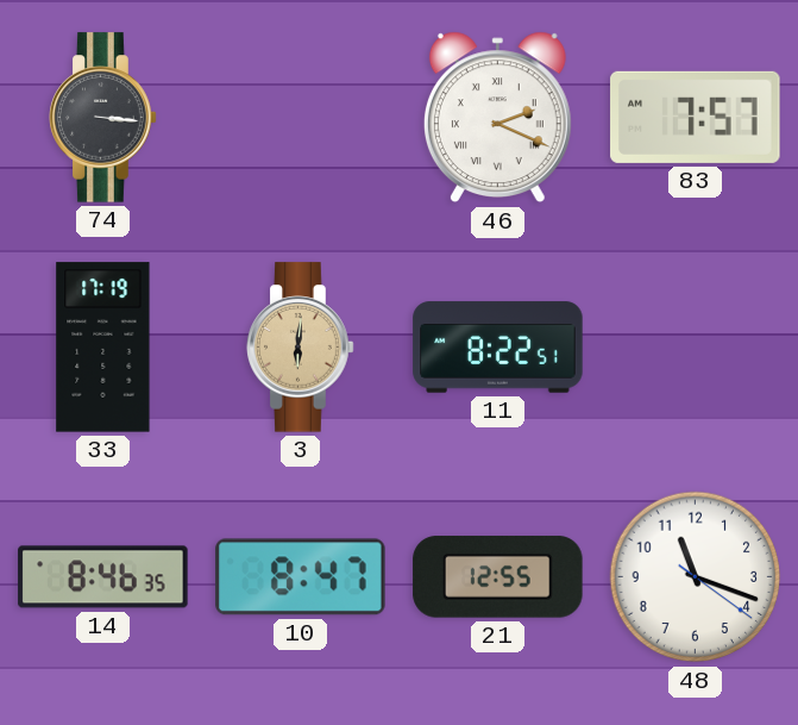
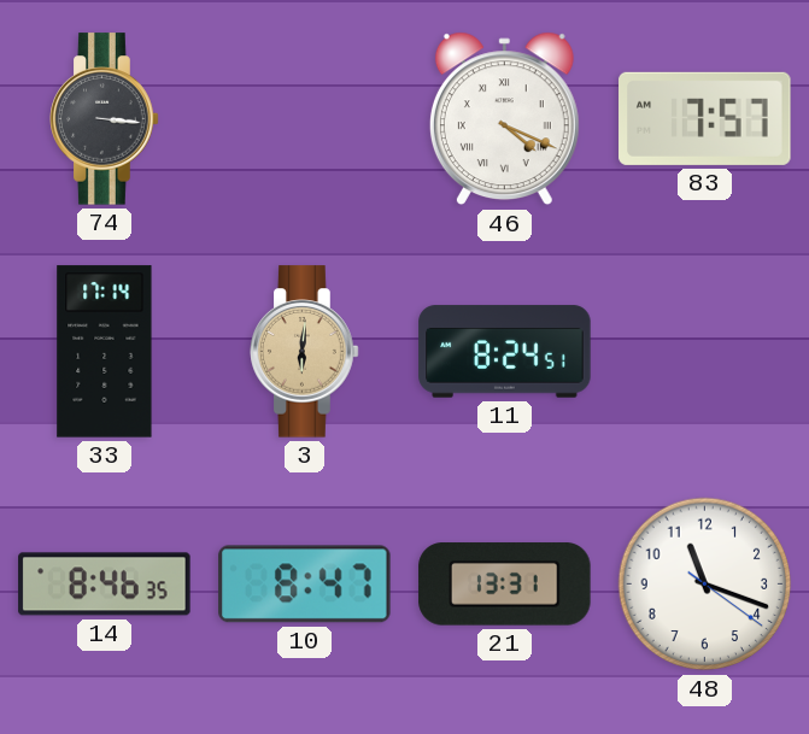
46: 2:19 -> 4:19 (504, 119)
33: 17:19 -> 17:14 (105, 352)
11: 8:22 -> 8:24 (505, 352)
21: 12:55 -> 13:31 (505, 585)
